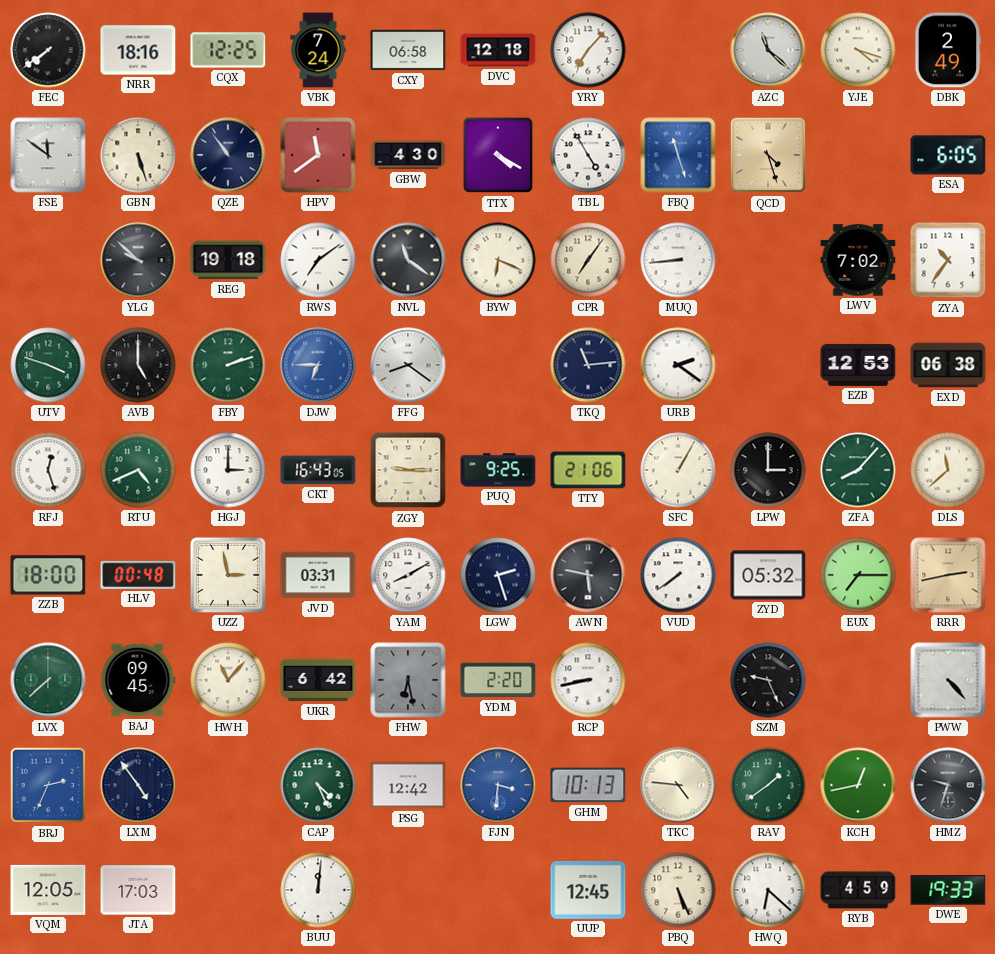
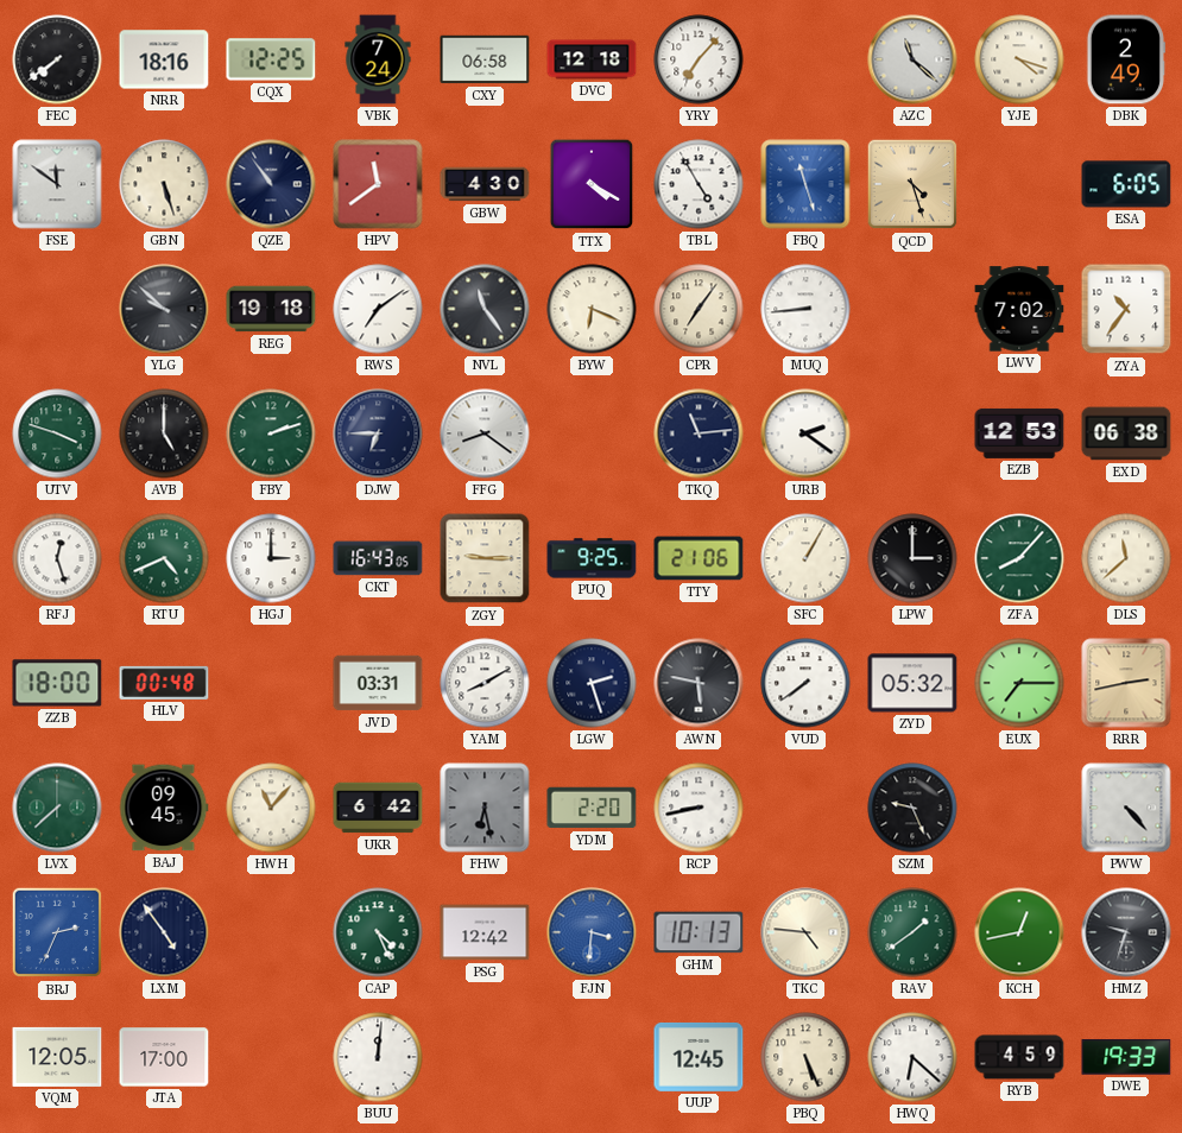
NVL: 11:21 -> 11:24 (485, 309)
DJW dial: blue -> navy (378, 433)
UZZ: 2:58 -> none (228, 575)
JTA: 17:03 -> 17:00 (164, 1057)
